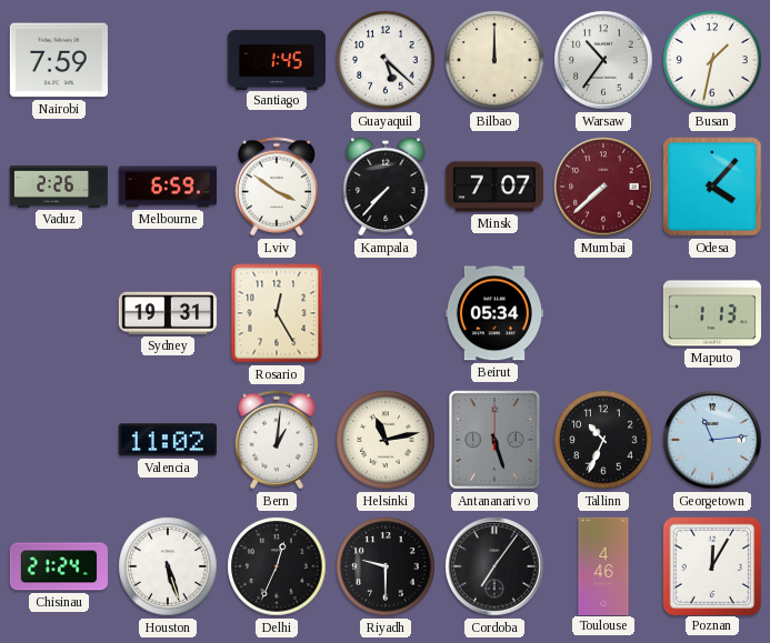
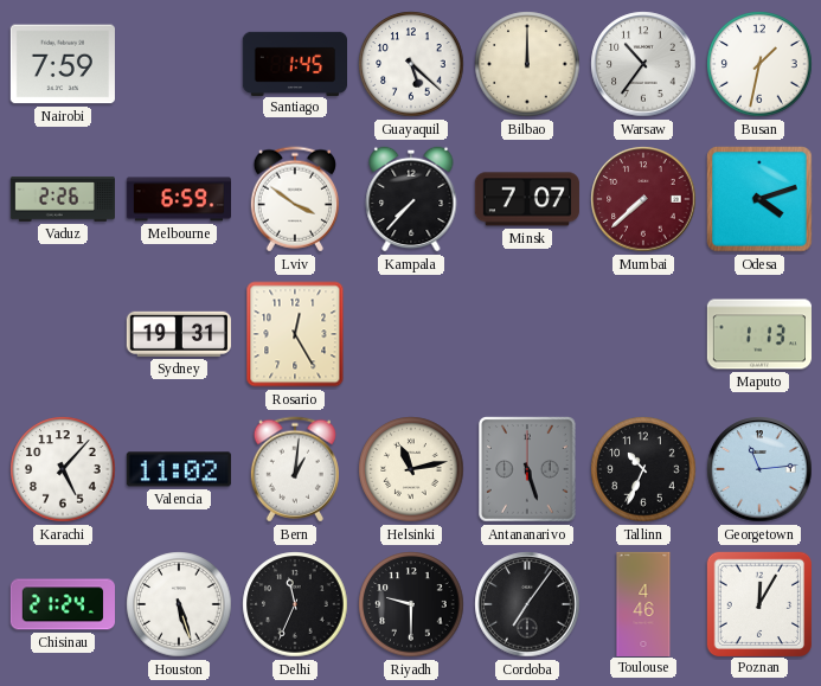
Odesa: 4:07 -> 4:12 (759, 199)
Beirut: 05:34 -> none (494, 313)
Karachi: none -> 5:07 (63, 469)
Delhi: 12:34 -> 11:34 (295, 604)
